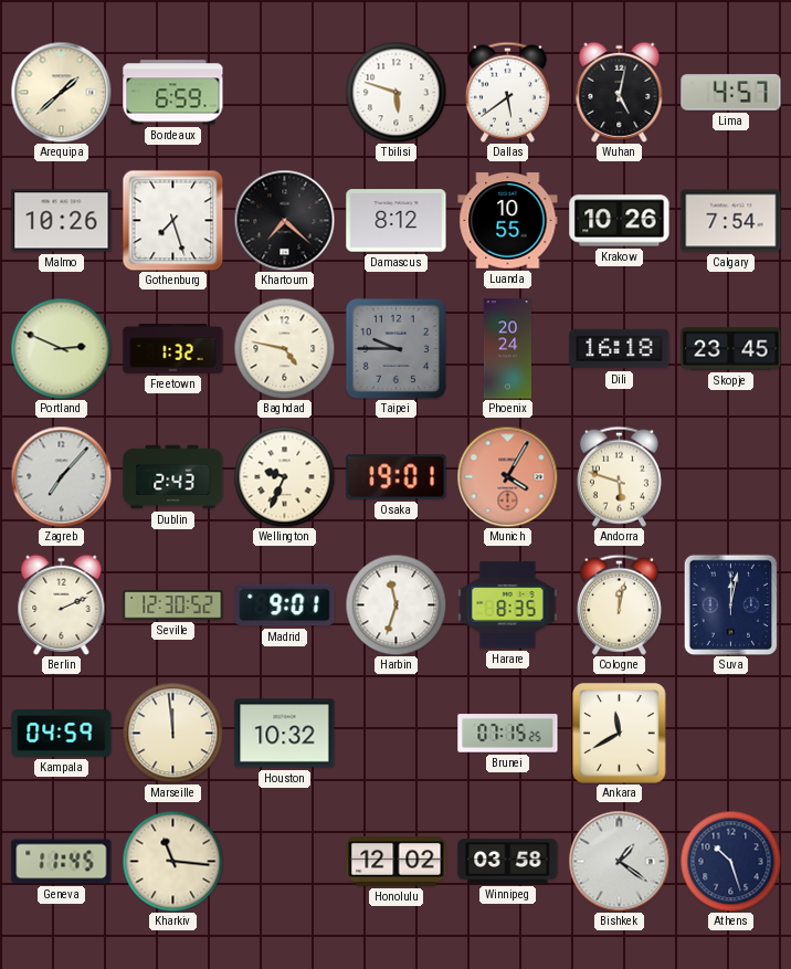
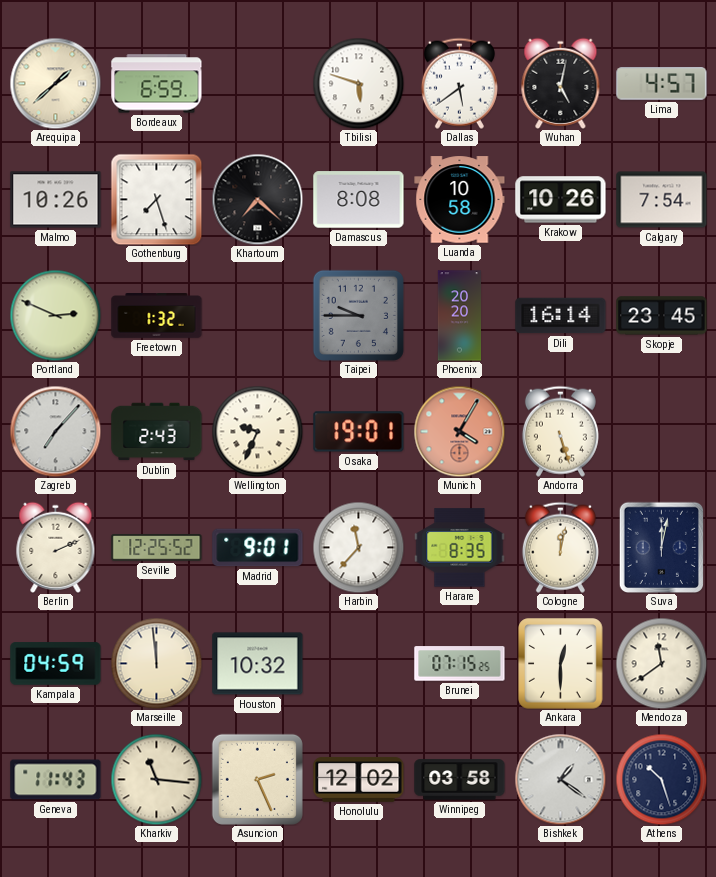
Damascus: 8:12 -> 8:08 (359, 200)
Luanda: 10:55 -> 10:58 (460, 200)
Baghdad: 4:47 -> none (284, 348)
Phoenix: 20:24 -> 20:20 (459, 316)
Dili: 16:18 -> 16:14 (561, 316)
Andorra: 5:48 -> 5:27 (560, 431)
Seville: 12:30 -> 12:25 (157, 548)
Harbin: 11:33 -> 11:37 (358, 547)
Ankara: 11:40 -> 12:30 (561, 664)
Mendoza: none -> 11:39 (661, 663)
Geneva: 11:45 -> 11:43 (56, 780)
Asuncion: none -> 2:26 (257, 779)
